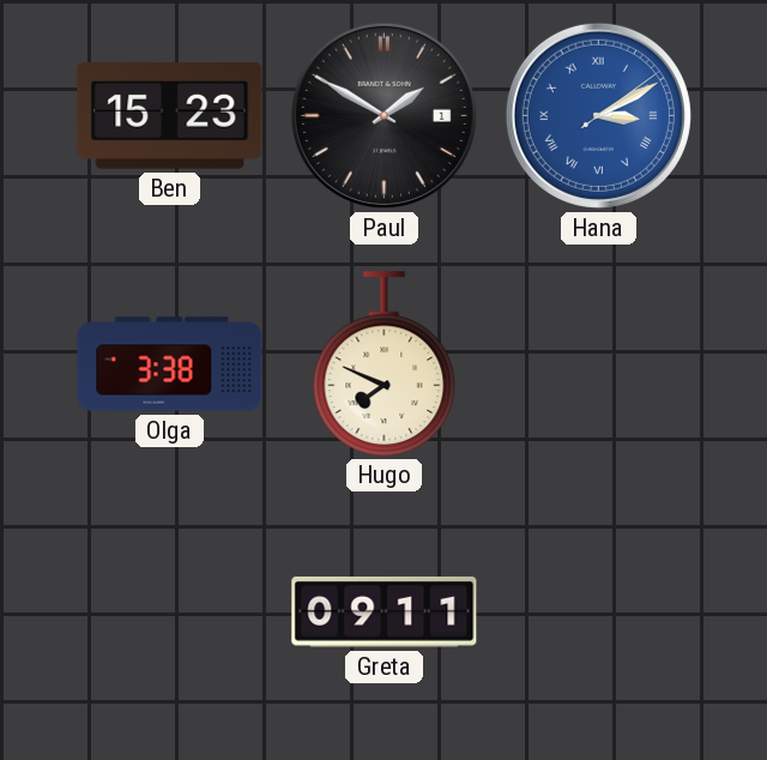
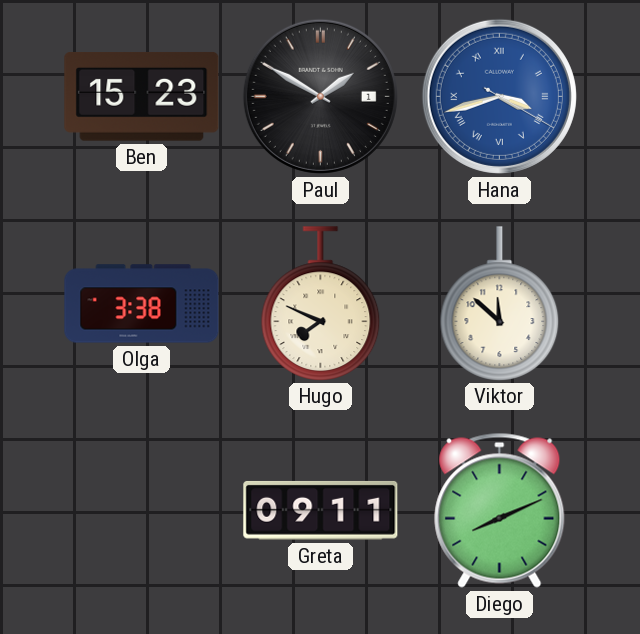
Hana: 3:10 -> 3:42 (499, 96)
Viktor: none -> 11:52 (500, 303)
Diego: none -> 8:11 (500, 510)
